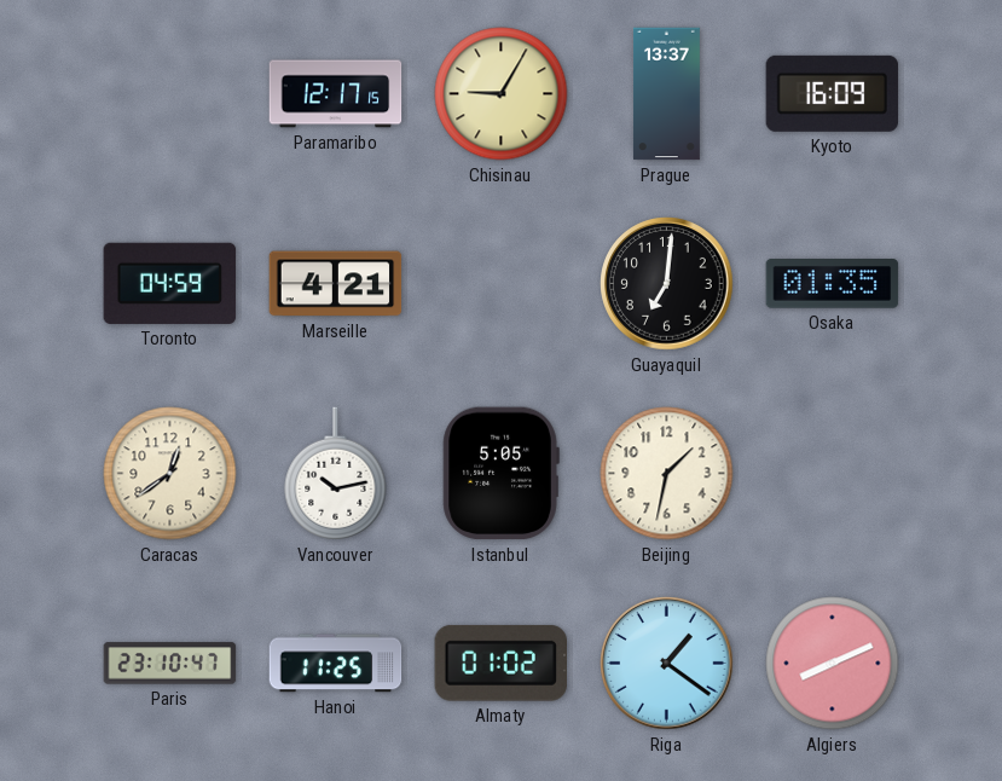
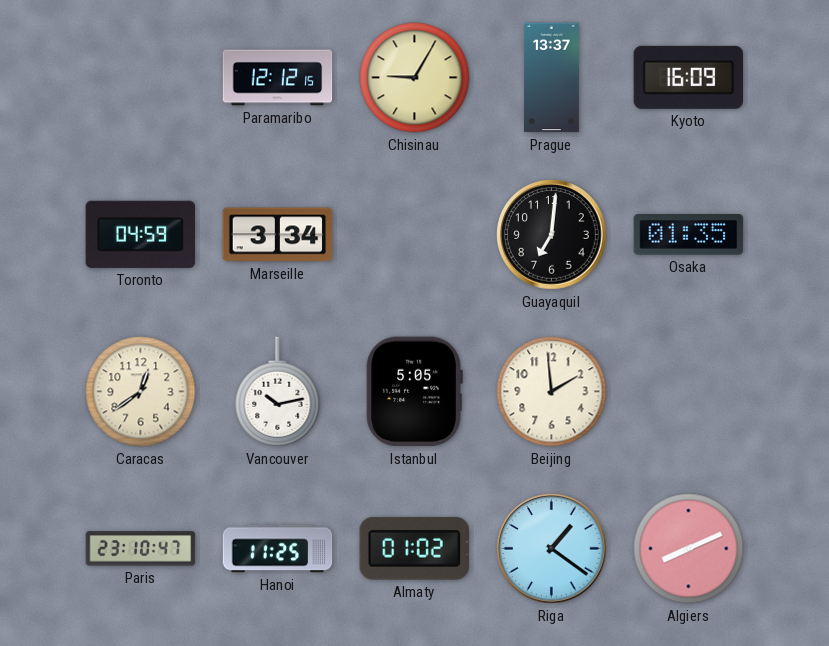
Paramaribo: 12:17 -> 12:12 (278, 78)
Marseille: 4:21 -> 3:34 (278, 235)
Beijing: 1:32 -> 1:59 (552, 392)
